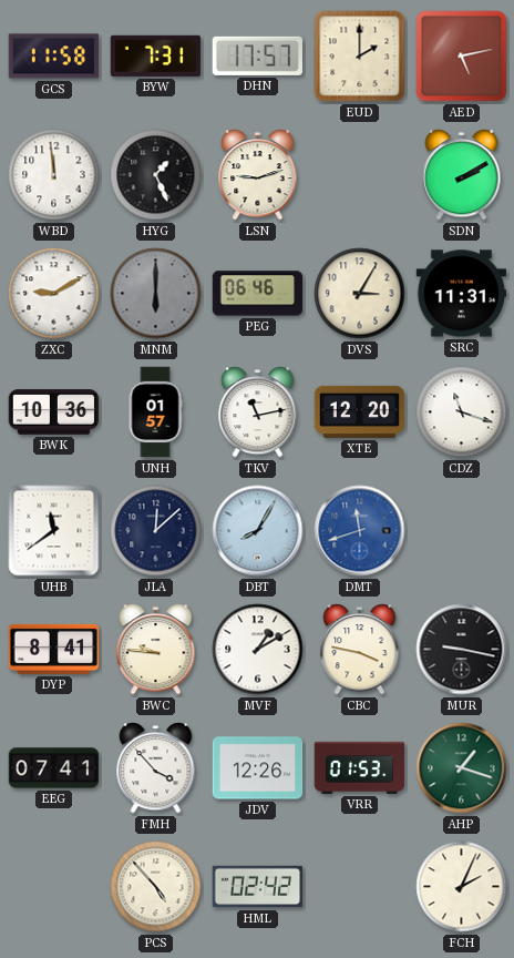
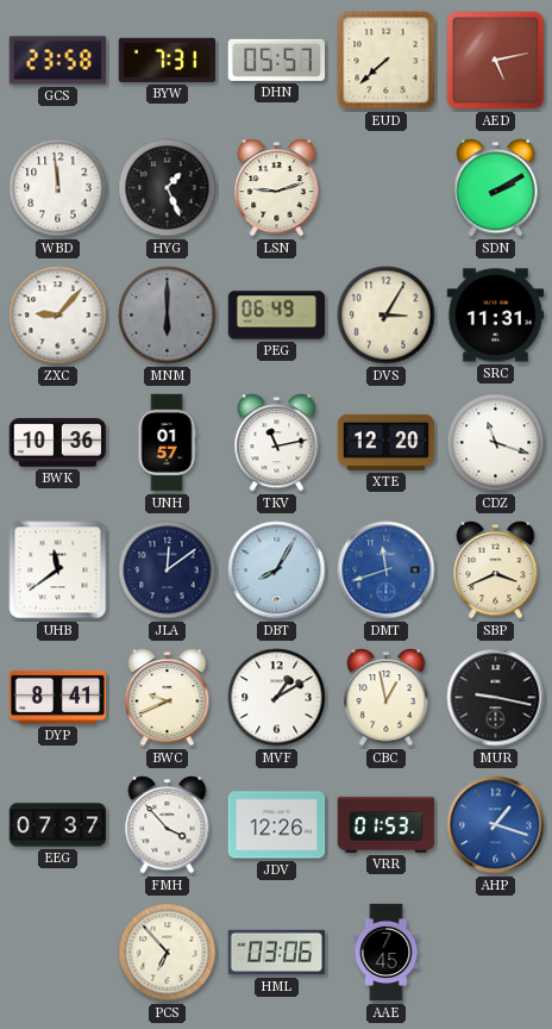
GCS: 11:58 -> 23:58 (58, 61)
DHN: 17:57 -> 05:57 (277, 60)
EUD: 2:00 -> 7:38 (387, 61)
ZXC: 9:10 -> 9:07 (58, 316)
PEG: 06:46 -> 06:49 (277, 316)
JLA: 12:08 -> 12:09 (168, 570)
SBP: none -> 3:41 (496, 570)
BWC: 9:46 -> 9:41 (168, 698)
CBC: 3:47 -> 12:58 (387, 698)
EEG: 07:41 -> 07:37 (58, 825)
AHP dial: green -> blue (496, 825)
PCS: 4:53 -> 6:53 (168, 953)
HML: 02:42 -> 03:06 (277, 953)
AAE: none -> 7:45 (387, 953)
FCH: 2:04 -> none (462, 887)
